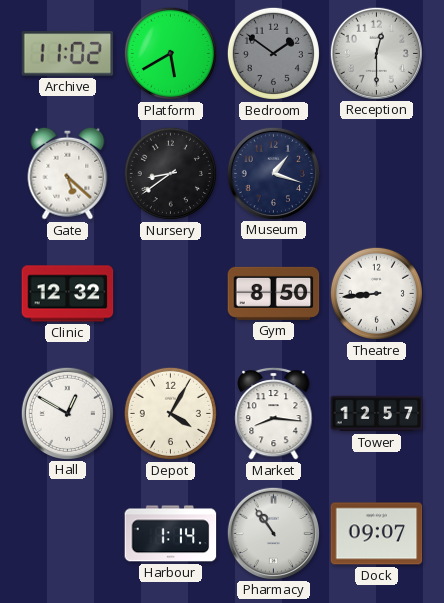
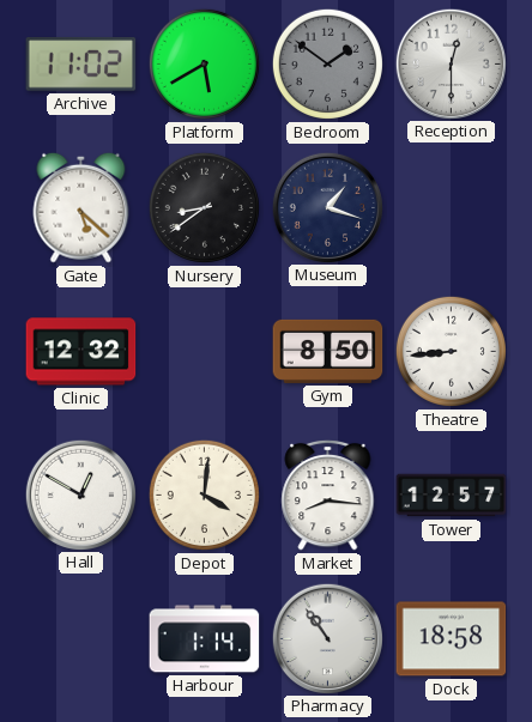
Depot: 4:05 -> 4:01 (204, 495)
Dock: 09:07 -> 18:58 (452, 639)
